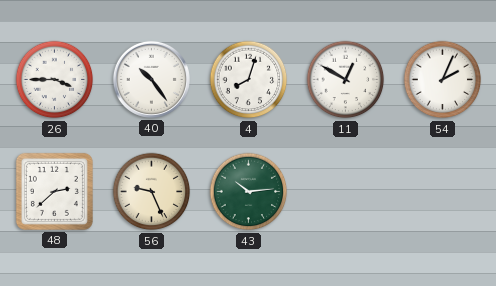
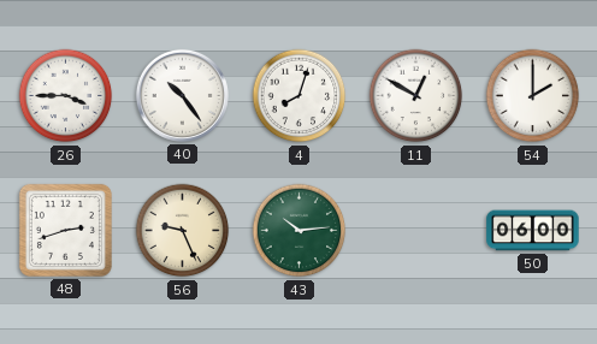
54: 2:04 -> 2:00 (533, 96)
48: 2:38 -> 2:42 (65, 230)
50: none -> 06:00 (533, 231)
